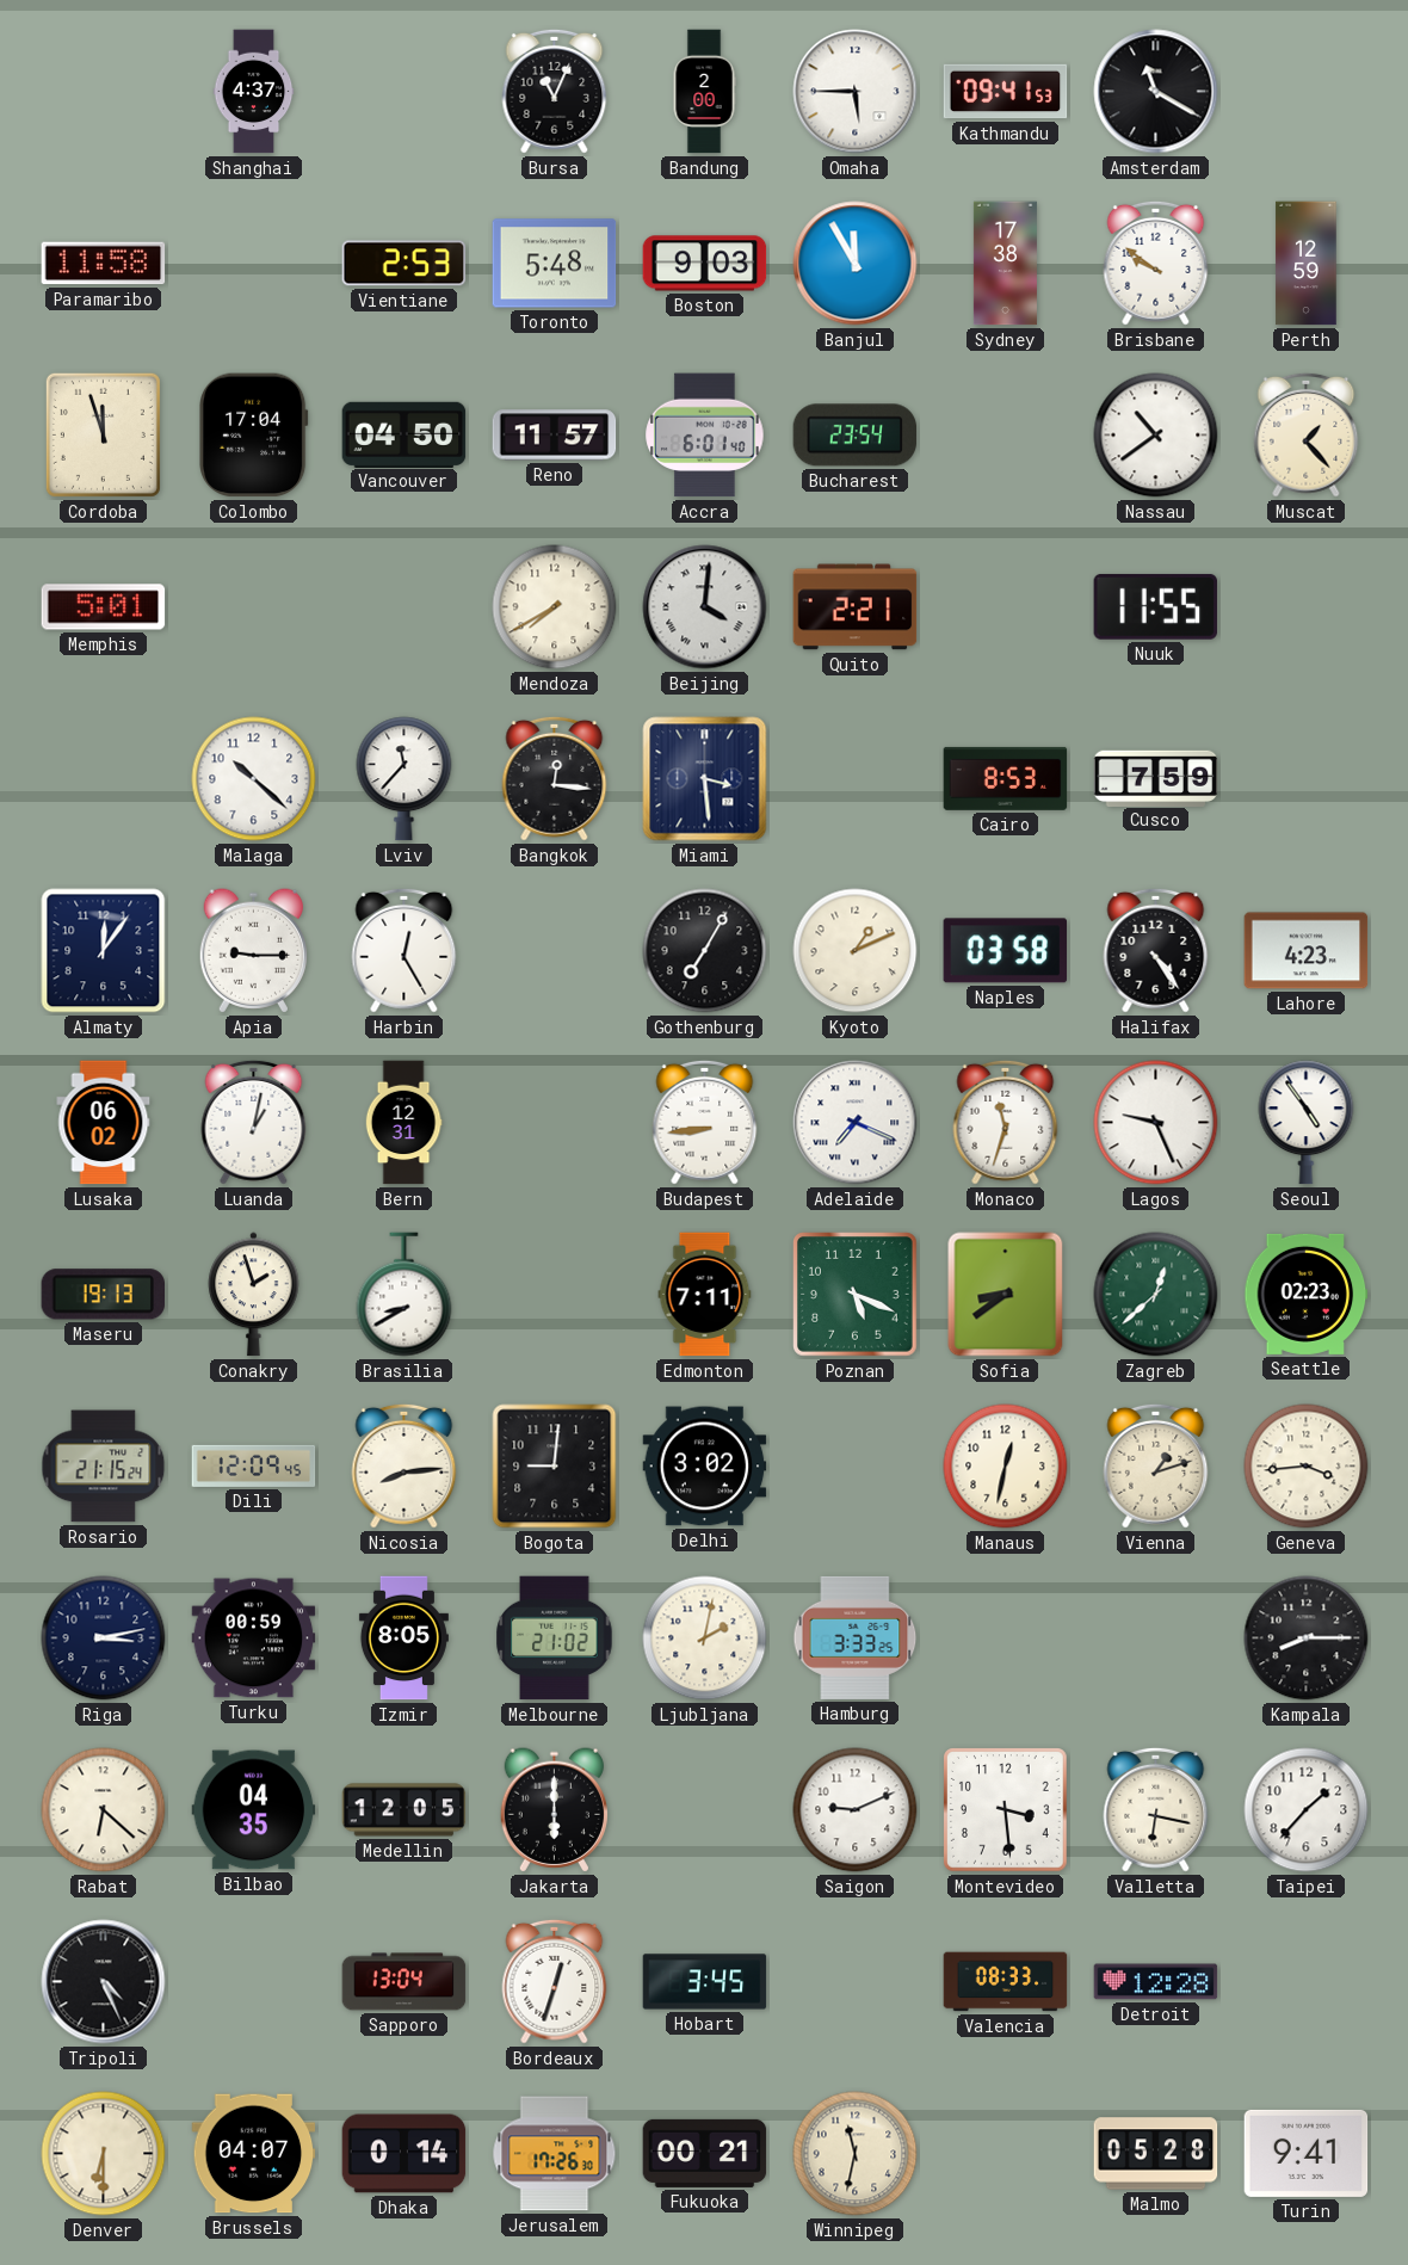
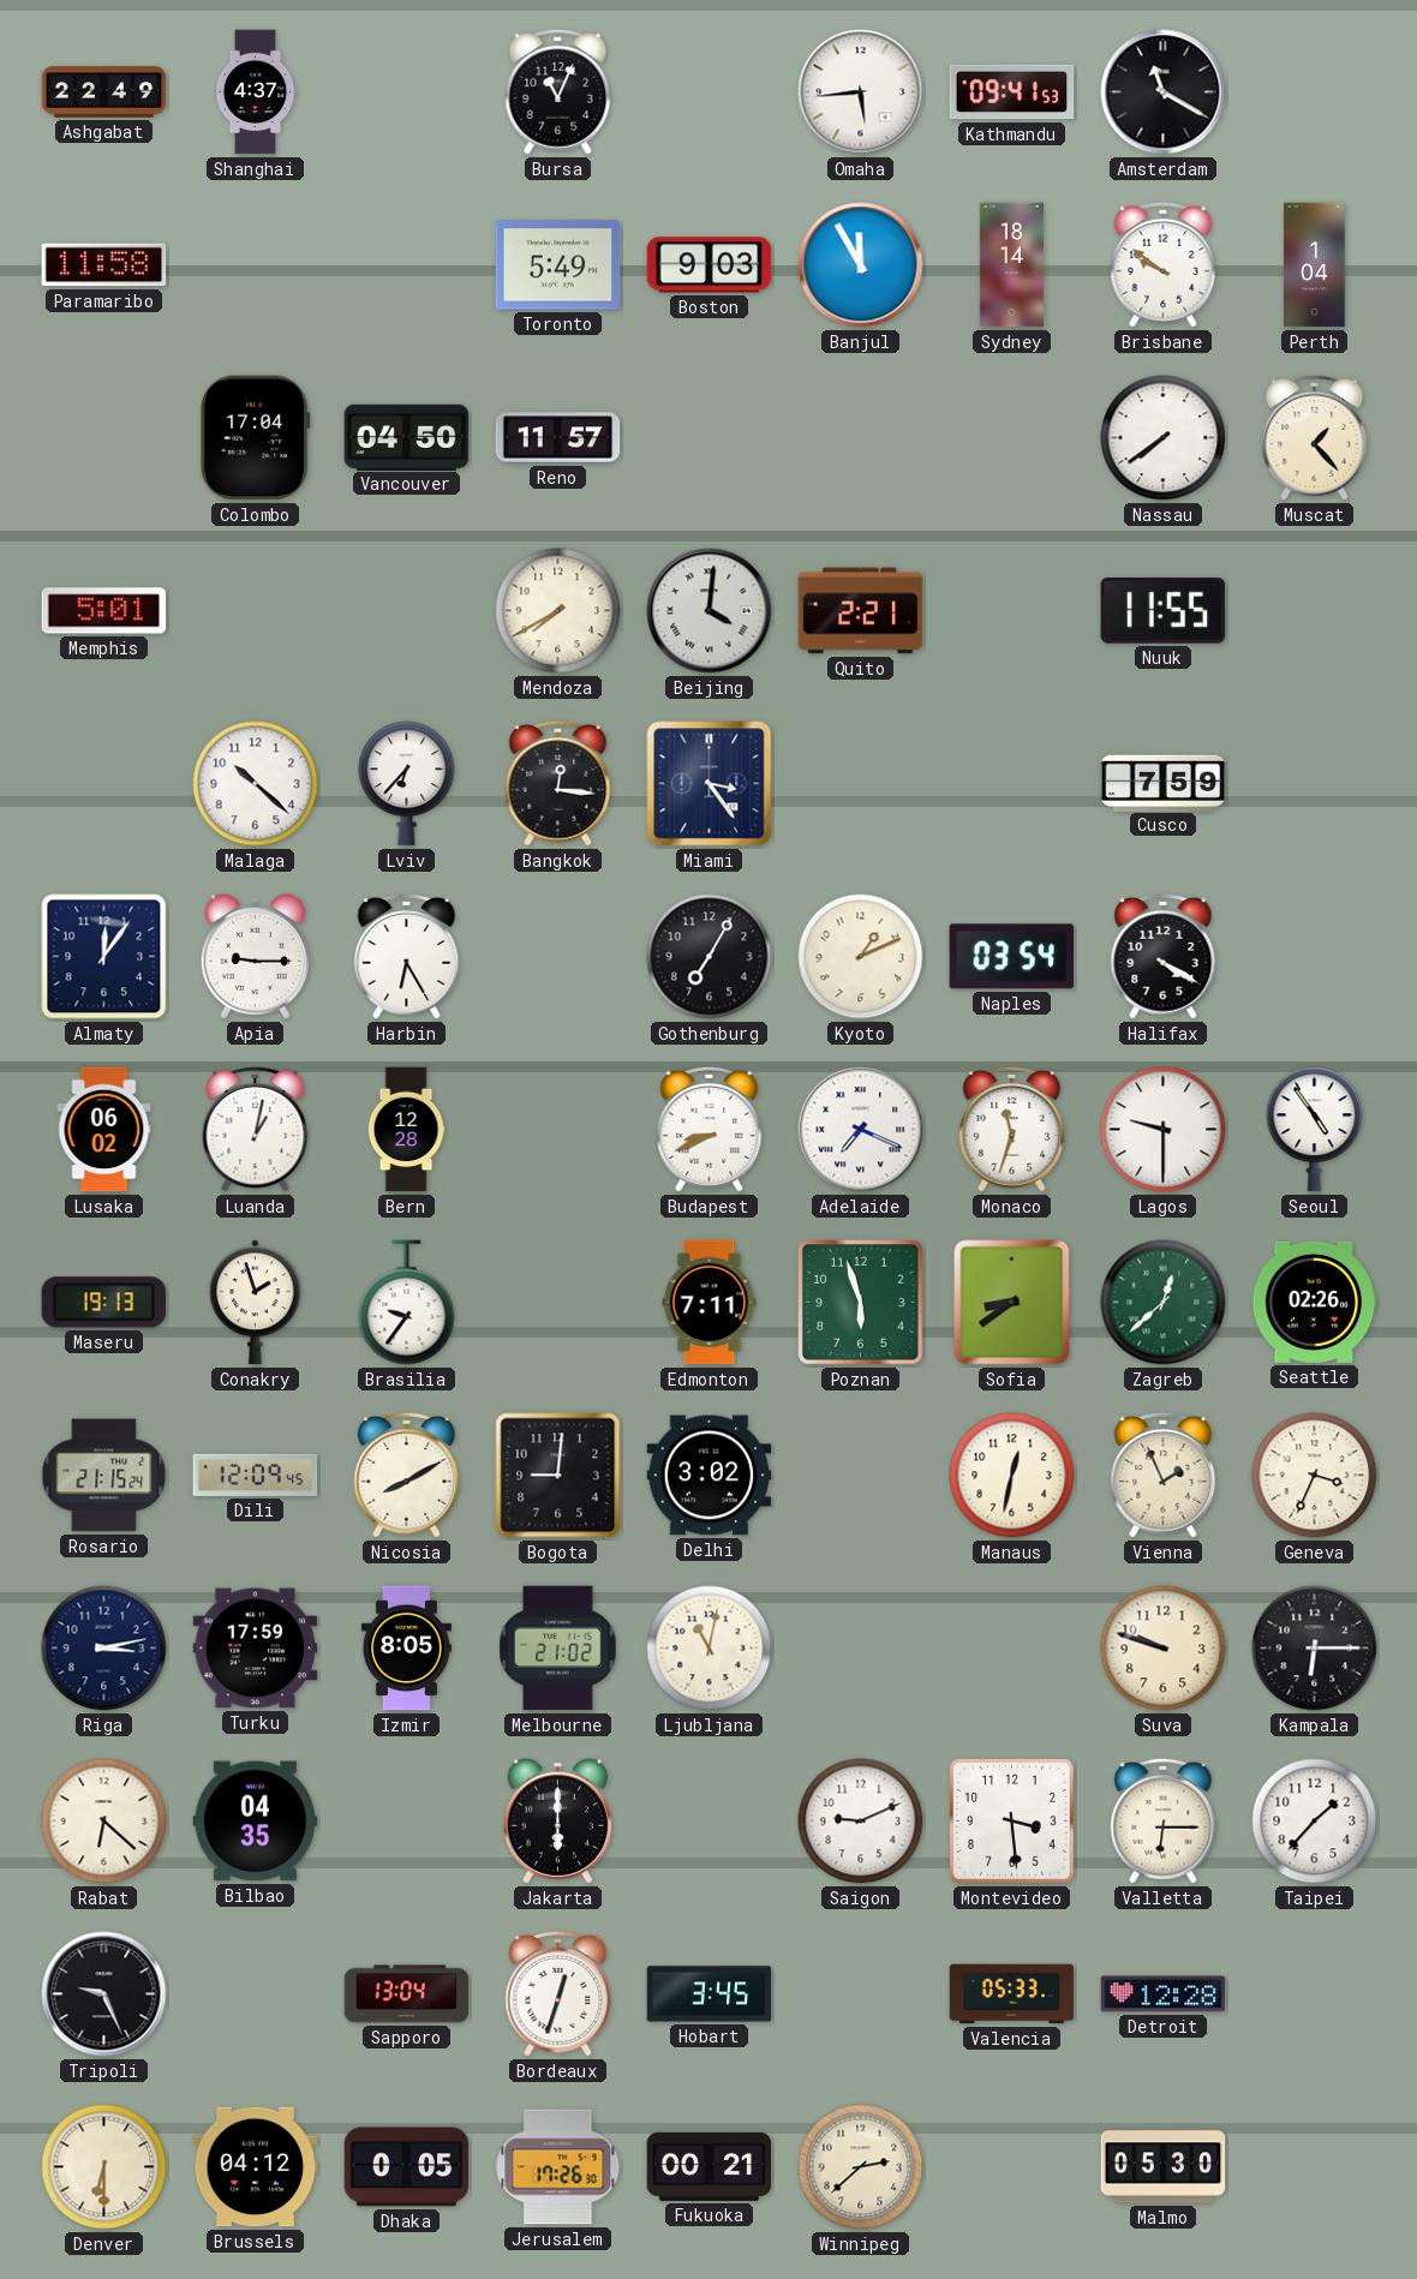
Ashgabat: none -> 22:49 (104, 92)
Bandung: 2:00 -> none (704, 92)
Omaha: 5:45 -> 5:44 (861, 92)
Vientiane: 2:53 -> none (405, 264)
Toronto: 5:48 -> 5:49 (558, 265)
Sydney: 17:38 -> 18:14 (1011, 265)
Perth: 12:59 -> 1:04 (1315, 265)
Cordoba: 11:57 -> none (103, 434)
Accra: 6:01 -> none (705, 436)
Bucharest: 23:54 -> none (856, 436)
Nassau: 10:39 -> 7:39 (1164, 438)
Lviv: 11:37 -> 6:37 (407, 784)
Miami: 3:29 -> 3:24 (710, 784)
Cairo: 8:53 -> none (1006, 778)
Harbin: 12:25 -> 6:25 (407, 956)
Naples: 03:58 -> 03:54 (1012, 957)
Halifax: 4:24 -> 4:20 (1164, 956)
Lahore: 4:23 -> none (1307, 951)
Bern: 12:31 -> 12:28 (406, 1130)
Budapest: 8:44 -> 8:41 (710, 1129)
Lagos: 9:26 -> 9:30 (1164, 1130)
Brasilia: 8:40 -> 9:36 (407, 1303)
Poznan: 5:19 -> 5:57 (861, 1303)
Seattle: 02:23 -> 02:26 (1315, 1302)
Nicosia: 8:14 -> 8:10 (407, 1475)
Vienna: 1:12 -> 1:56 (1164, 1475)
Geneva: 3:44 -> 3:34 (1315, 1476)
Turku: 00:59 -> 17:59 (256, 1649)
Ljubljana: 2:02 -> 11:02 (710, 1649)
Hamburg: 3:33 -> none (856, 1637)
Suva: none -> 9:48 (1164, 1649)
Kampala: 8:15 -> 6:15 (1315, 1649)
Medellin: 12:05 -> none (405, 1810)
Valletta: 6:17 -> 6:15 (1164, 1820)
Tripoli: 4:26 -> 9:26 (104, 1994)
Valencia: 08:33 -> 05:33 (1012, 1994)
Brussels: 04:07 -> 04:12 (256, 2167)
Dhaka: 0:14 -> 0:05 (407, 2167)
Winnipeg: 11:32 -> 2:38 (861, 2167)
Malmo: 05:28 -> 05:30 (1164, 2167)
Turin: 9:41 -> none (1307, 2153)
